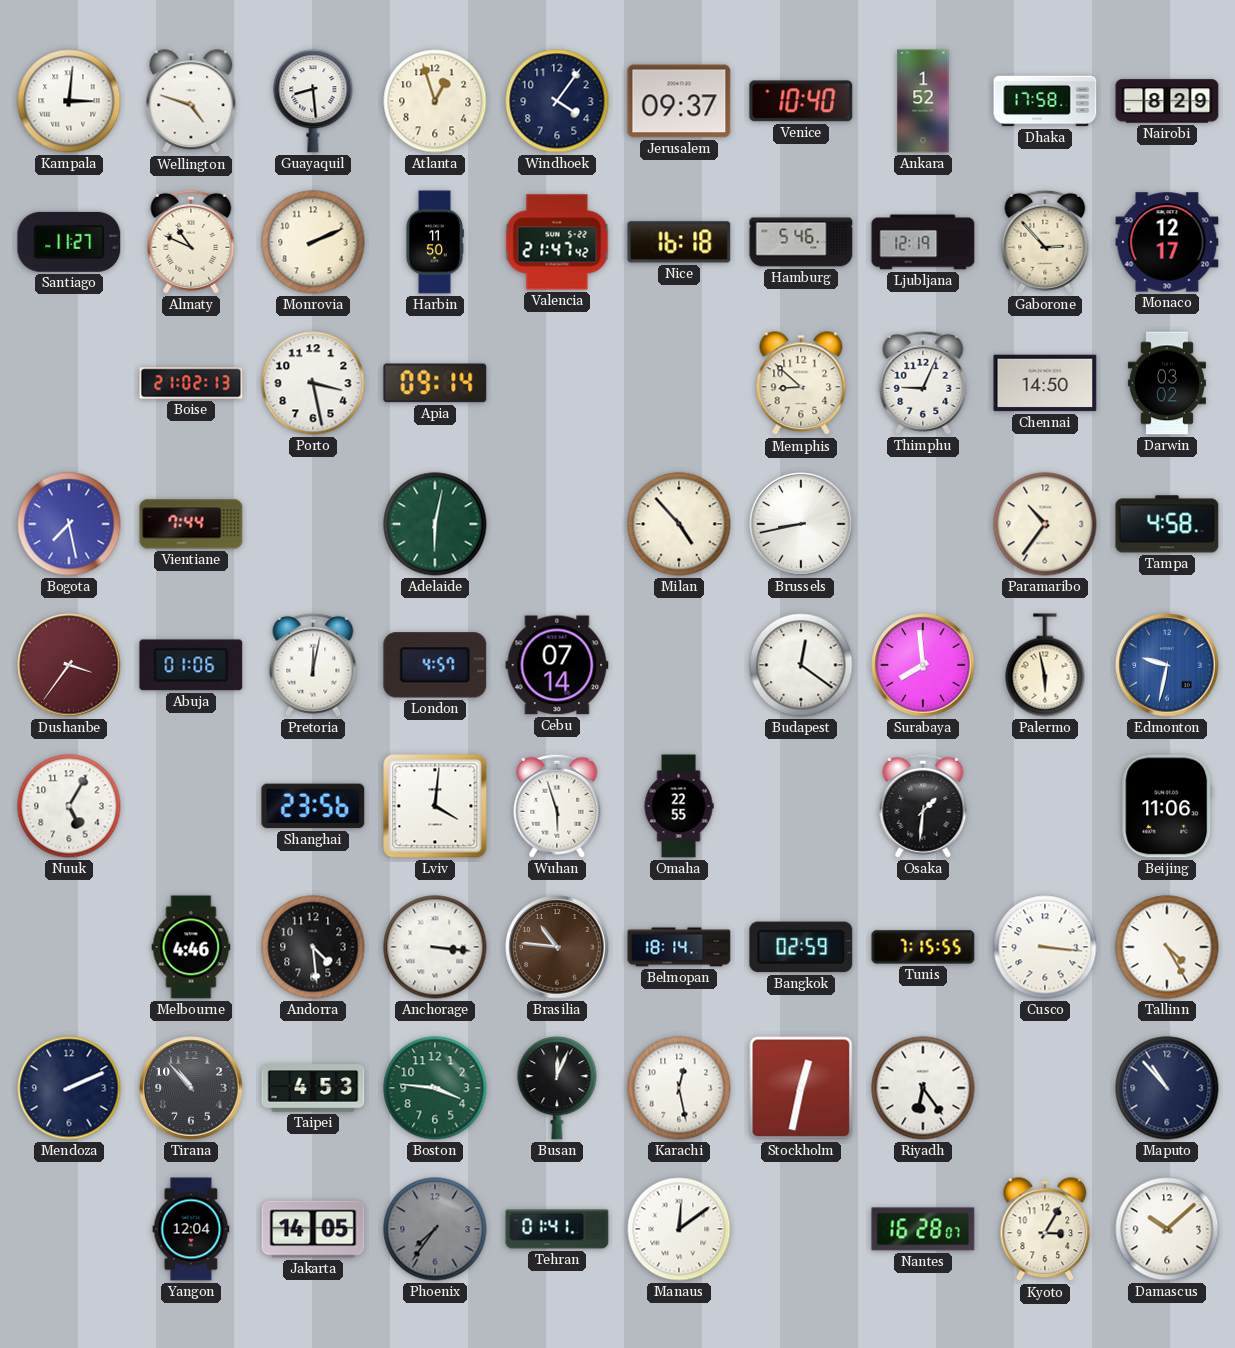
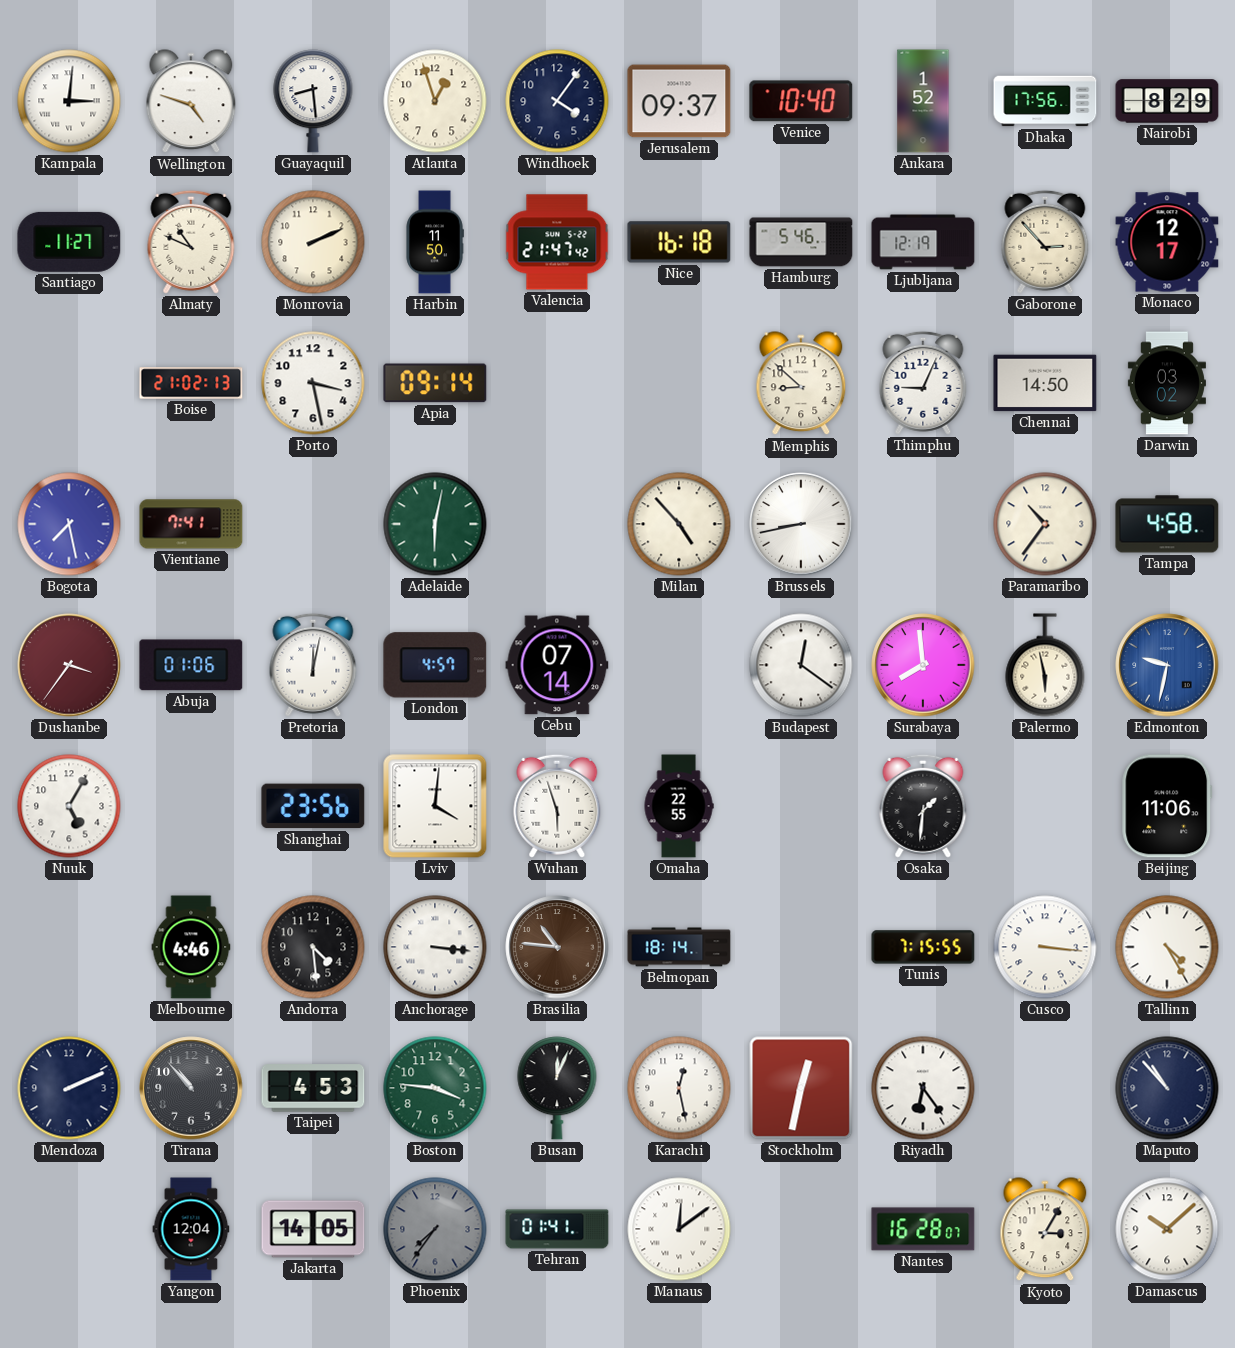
Dhaka: 17:58 -> 17:56 (1045, 101)
Vientiane: 7:44 -> 7:41 (191, 524)
Bangkok: 02:59 -> none (801, 947)
